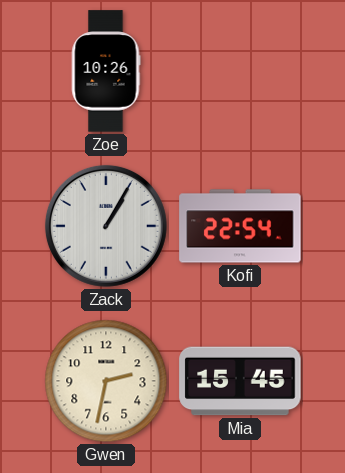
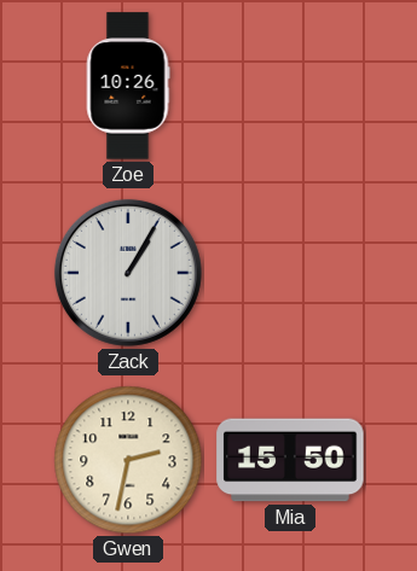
Kofi: 22:54 -> none (240, 226)
Mia: 15:45 -> 15:50 (290, 460)
